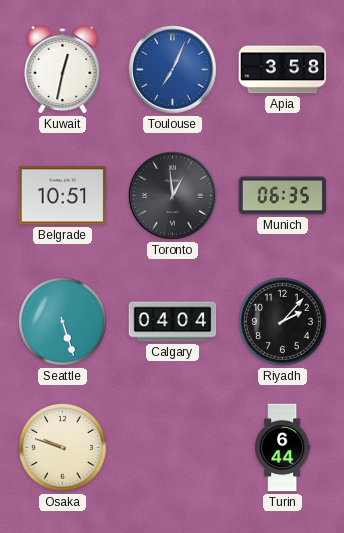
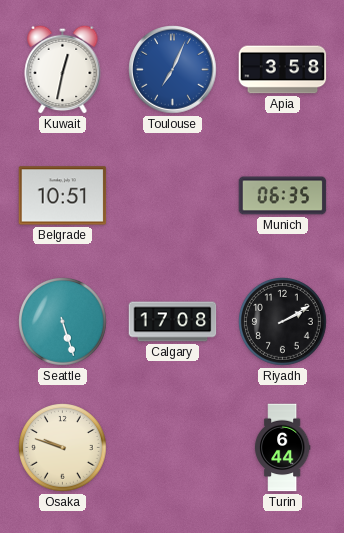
Toronto: 12:59 -> none (173, 196)
Calgary: 04:04 -> 17:08 (173, 322)
Riyadh: 2:07 -> 2:10 (283, 322)
